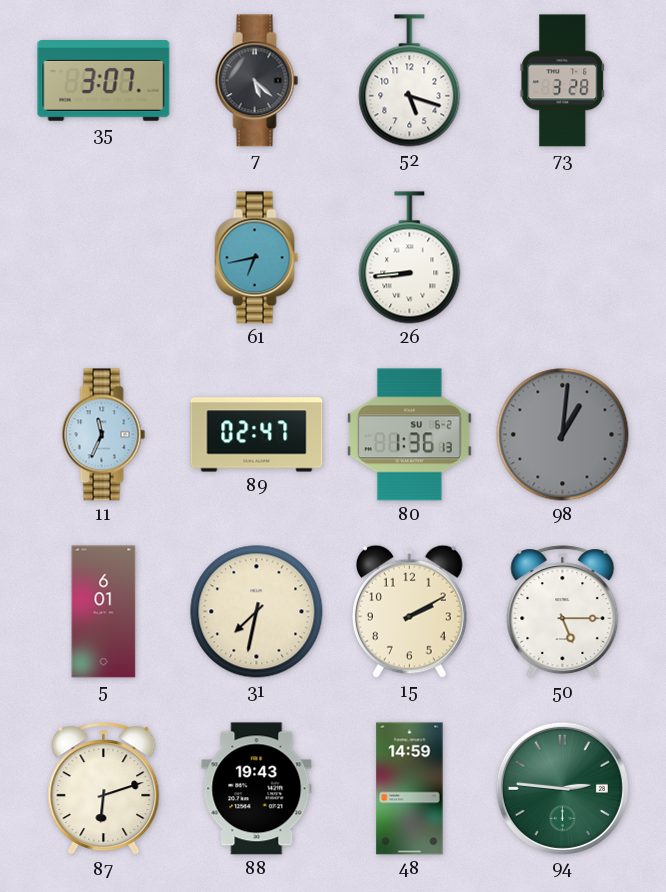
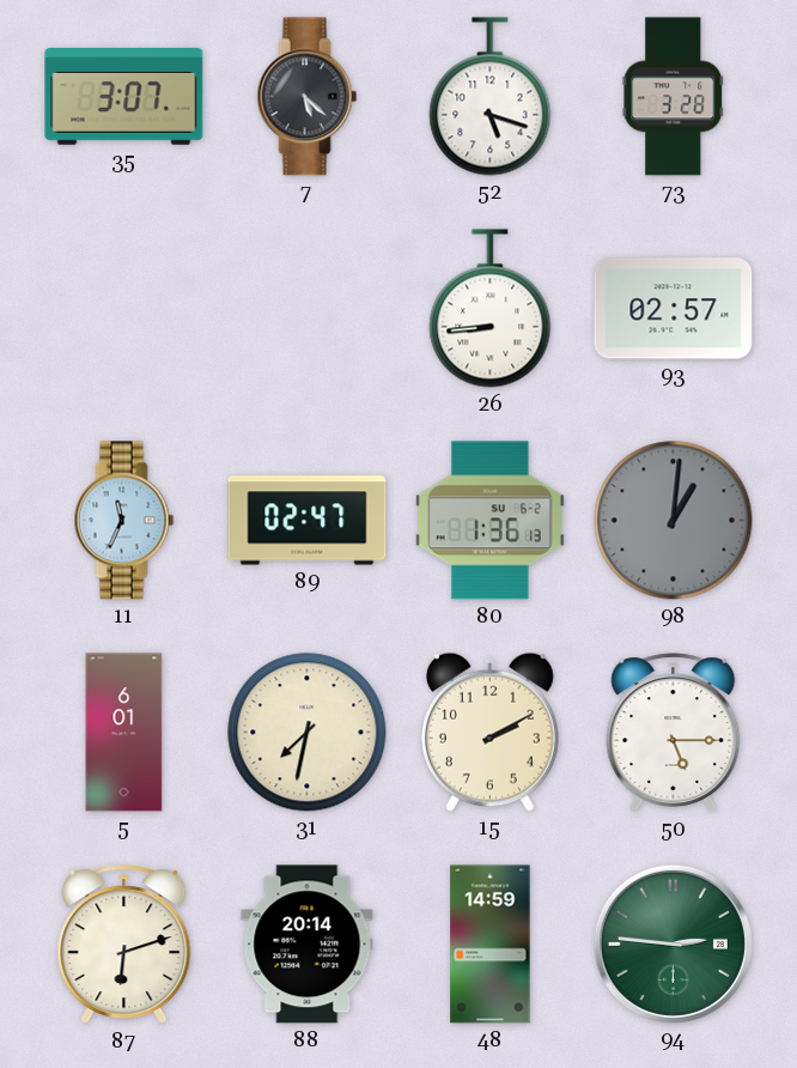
61: 6:43 -> none (257, 258)
93: none -> 02:57 (674, 309)
88: 19:43 -> 20:14 (308, 945)
